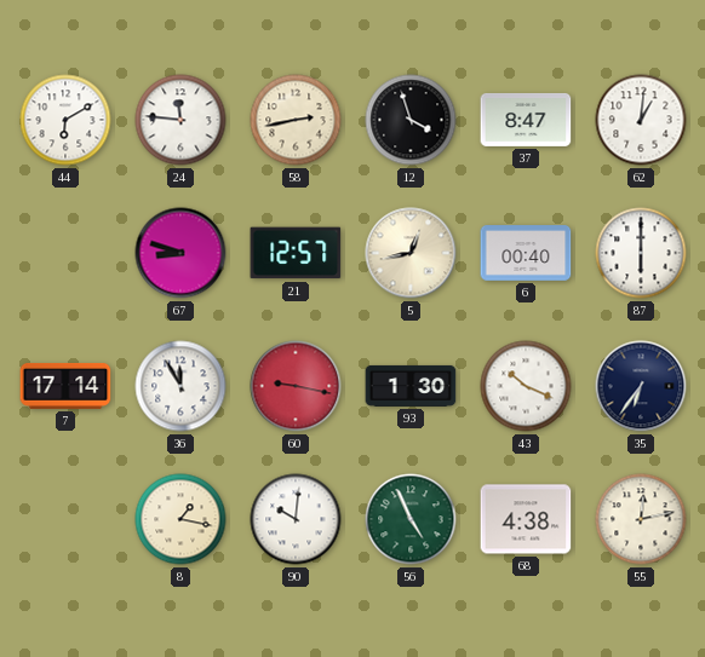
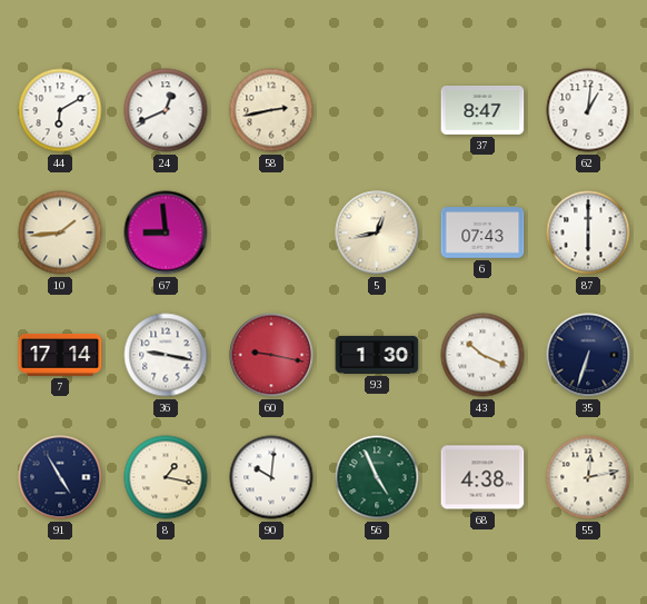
24: 11:46 -> 12:41 (166, 110)
12: 3:57 -> none (411, 120)
10: none -> 1:44 (60, 232)
67: 8:48 -> 8:59 (166, 232)
21: 12:57 -> none (296, 253)
6: 00:40 -> 07:43 (482, 232)
36: 11:55 -> 9:17 (166, 355)
35: 6:36 -> 6:33 (588, 355)
91: none -> 4:55 (60, 477)
